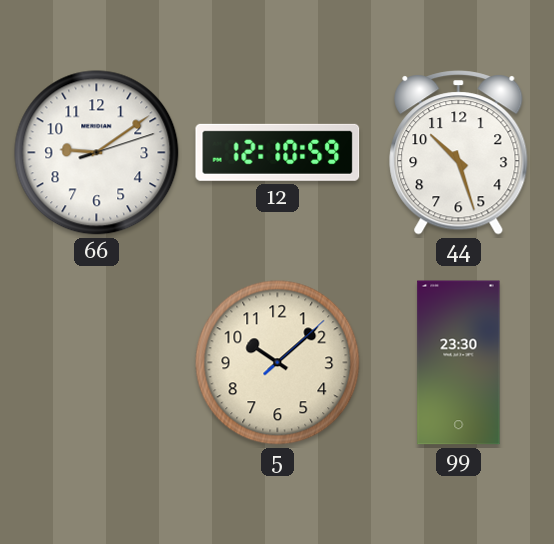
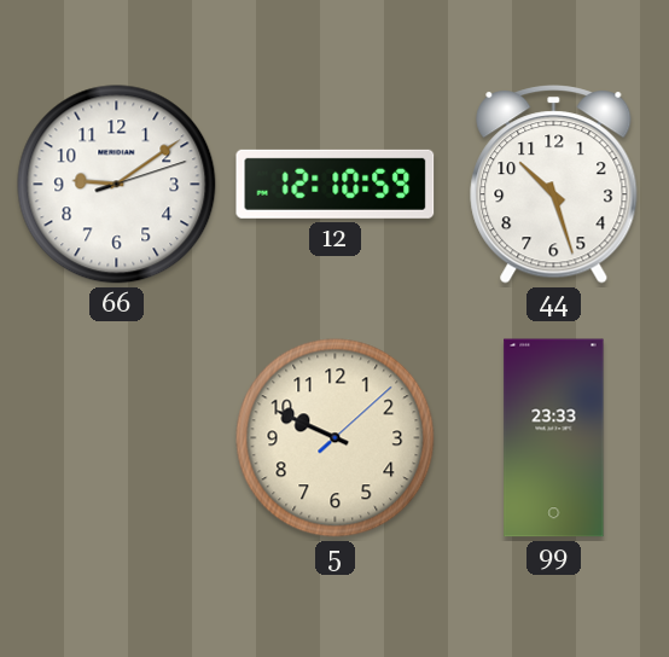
5: 10:08 -> 9:49 (336, 438)
99: 23:30 -> 23:33 (554, 438)
